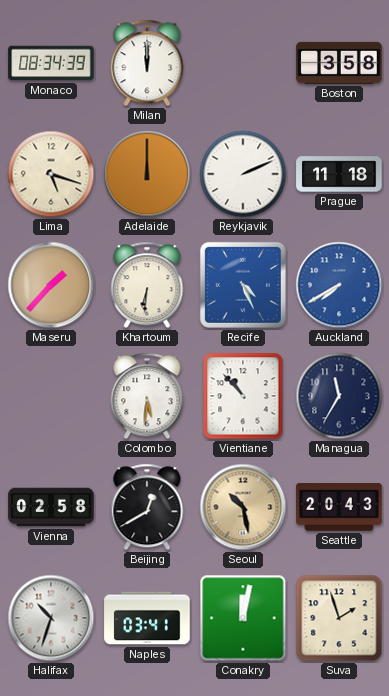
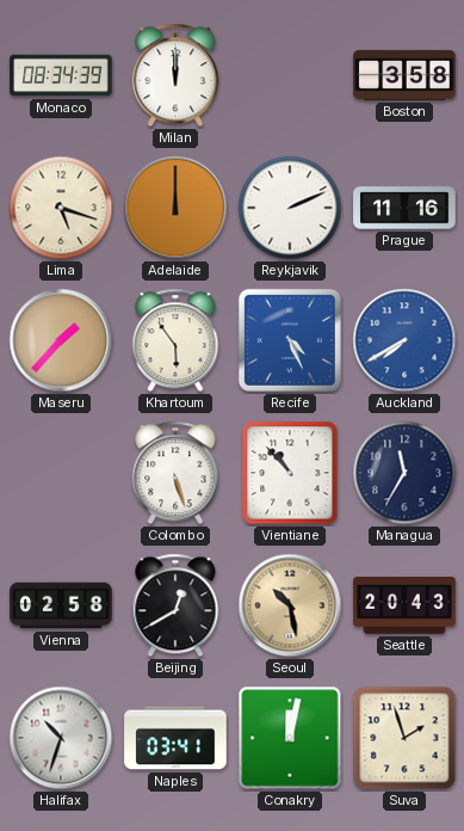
Prague: 11:18 -> 11:16 (404, 208)
Khartoum: 6:31 -> 5:54 (175, 340)
Colombo: 5:31 -> 5:27 (175, 473)
